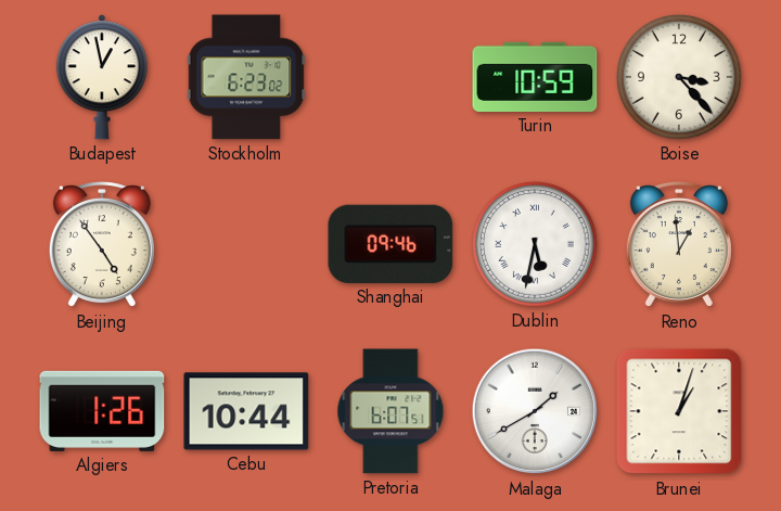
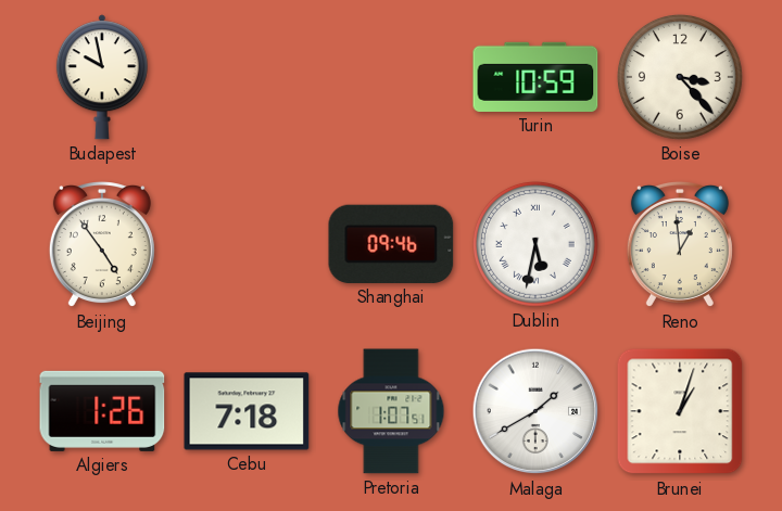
Budapest: 12:58 -> 9:58 (102, 77)
Stockholm: 6:23 -> none (246, 77)
Cebu: 10:44 -> 7:18 (247, 411)
Pretoria: 6:07 -> 1:07 (391, 411)
